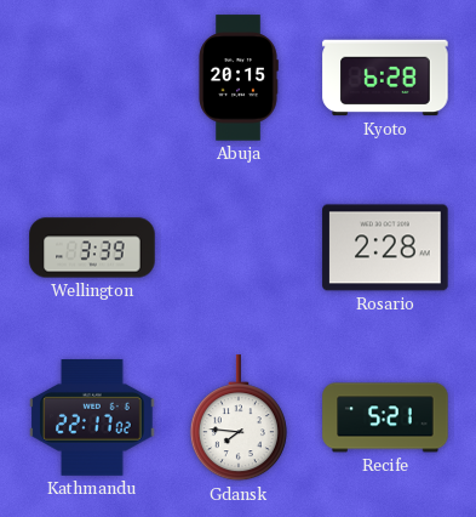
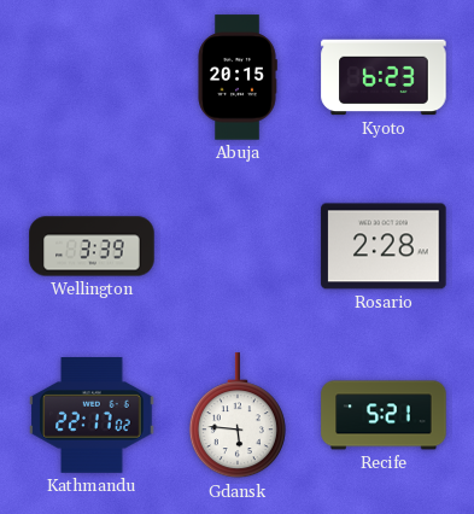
Kyoto: 6:28 -> 6:23 (384, 77)
Gdansk: 7:46 -> 5:46 (238, 416)
